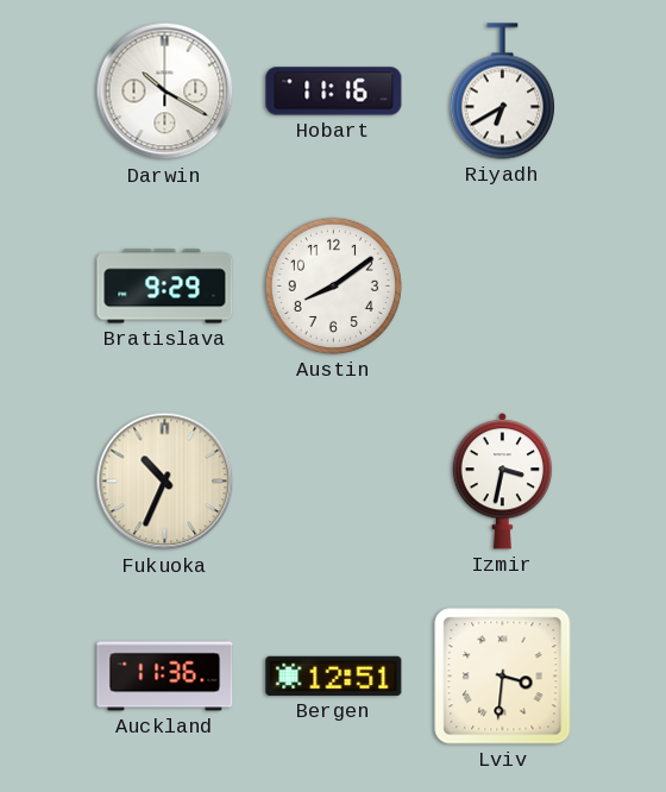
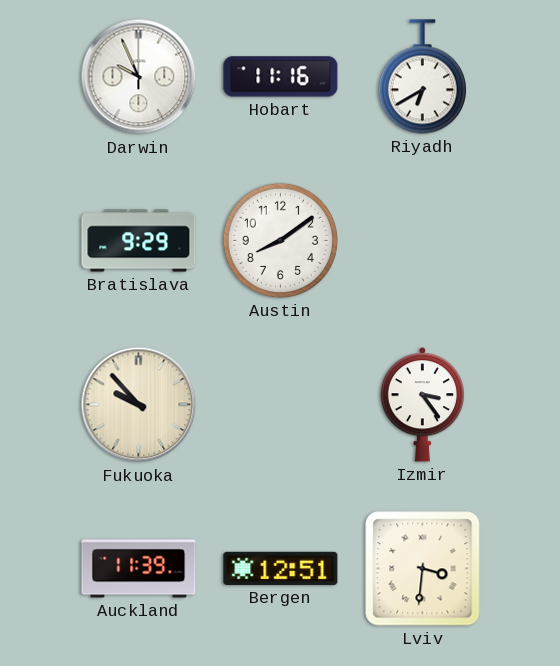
Darwin: 10:20 -> 9:56 (139, 77)
Fukuoka: 10:34 -> 9:53 (139, 405)
Izmir: 3:32 -> 3:24 (423, 405)
Auckland: 11:36 -> 11:39 (139, 569)
